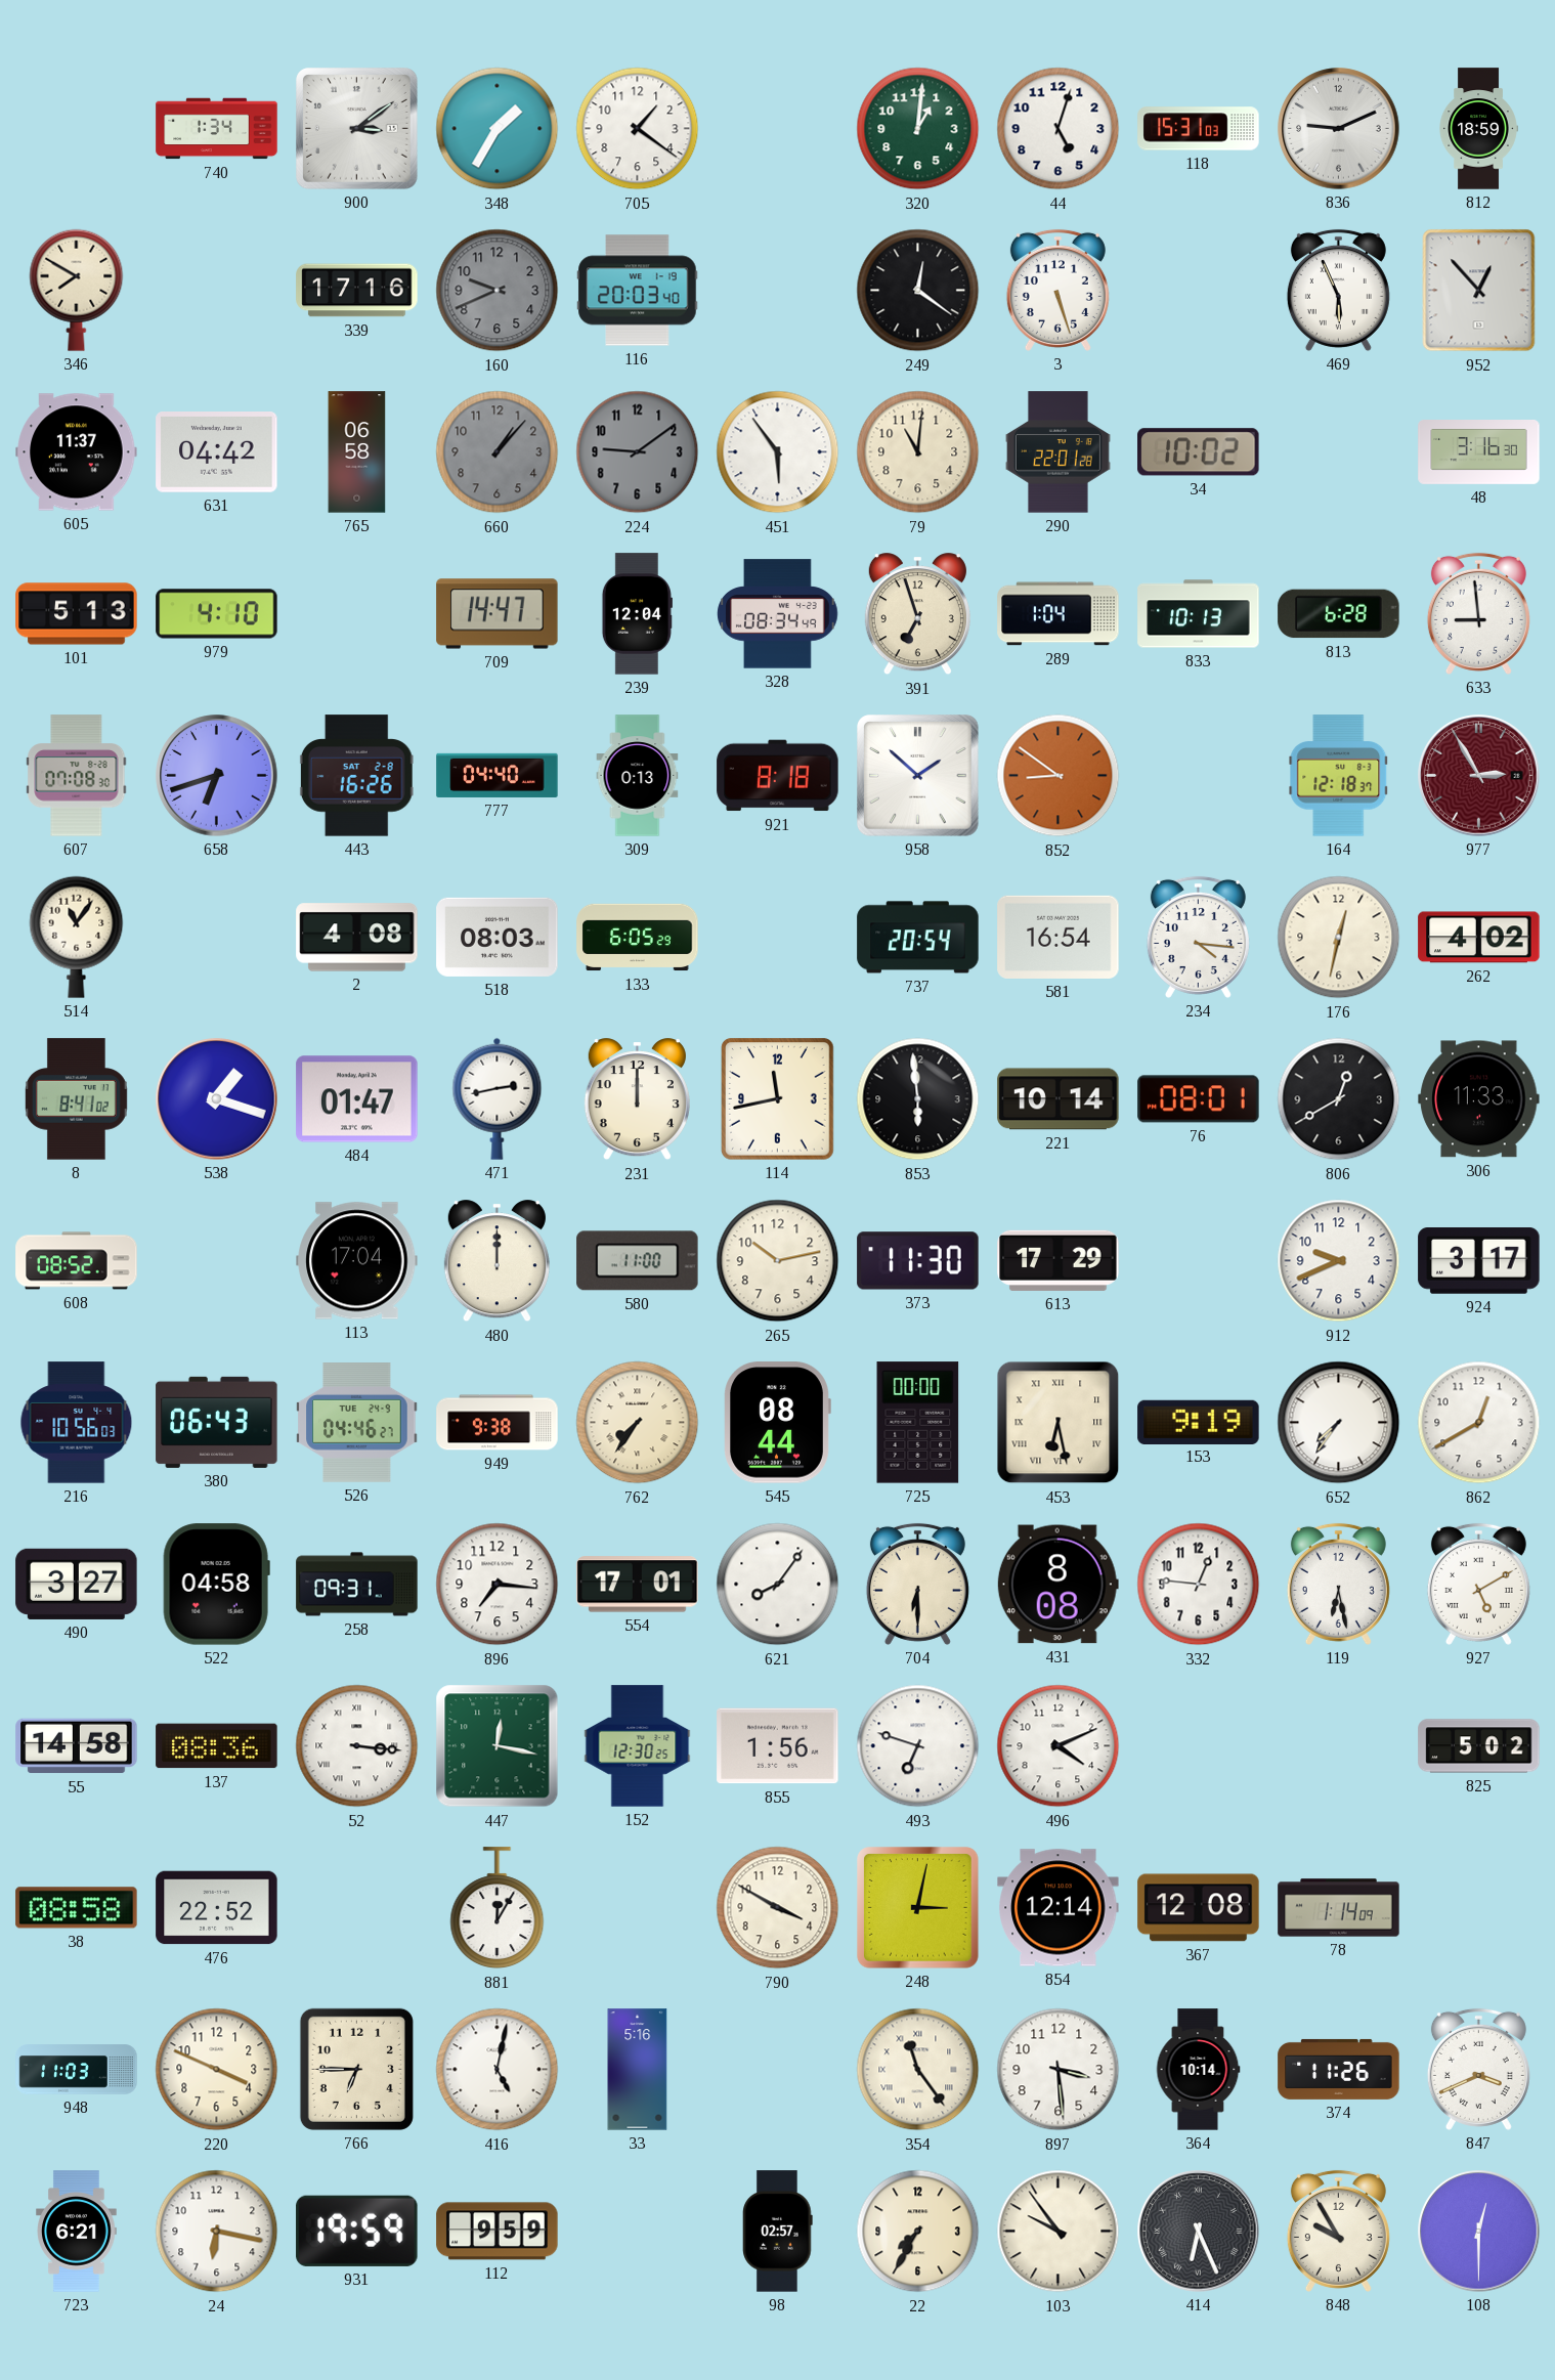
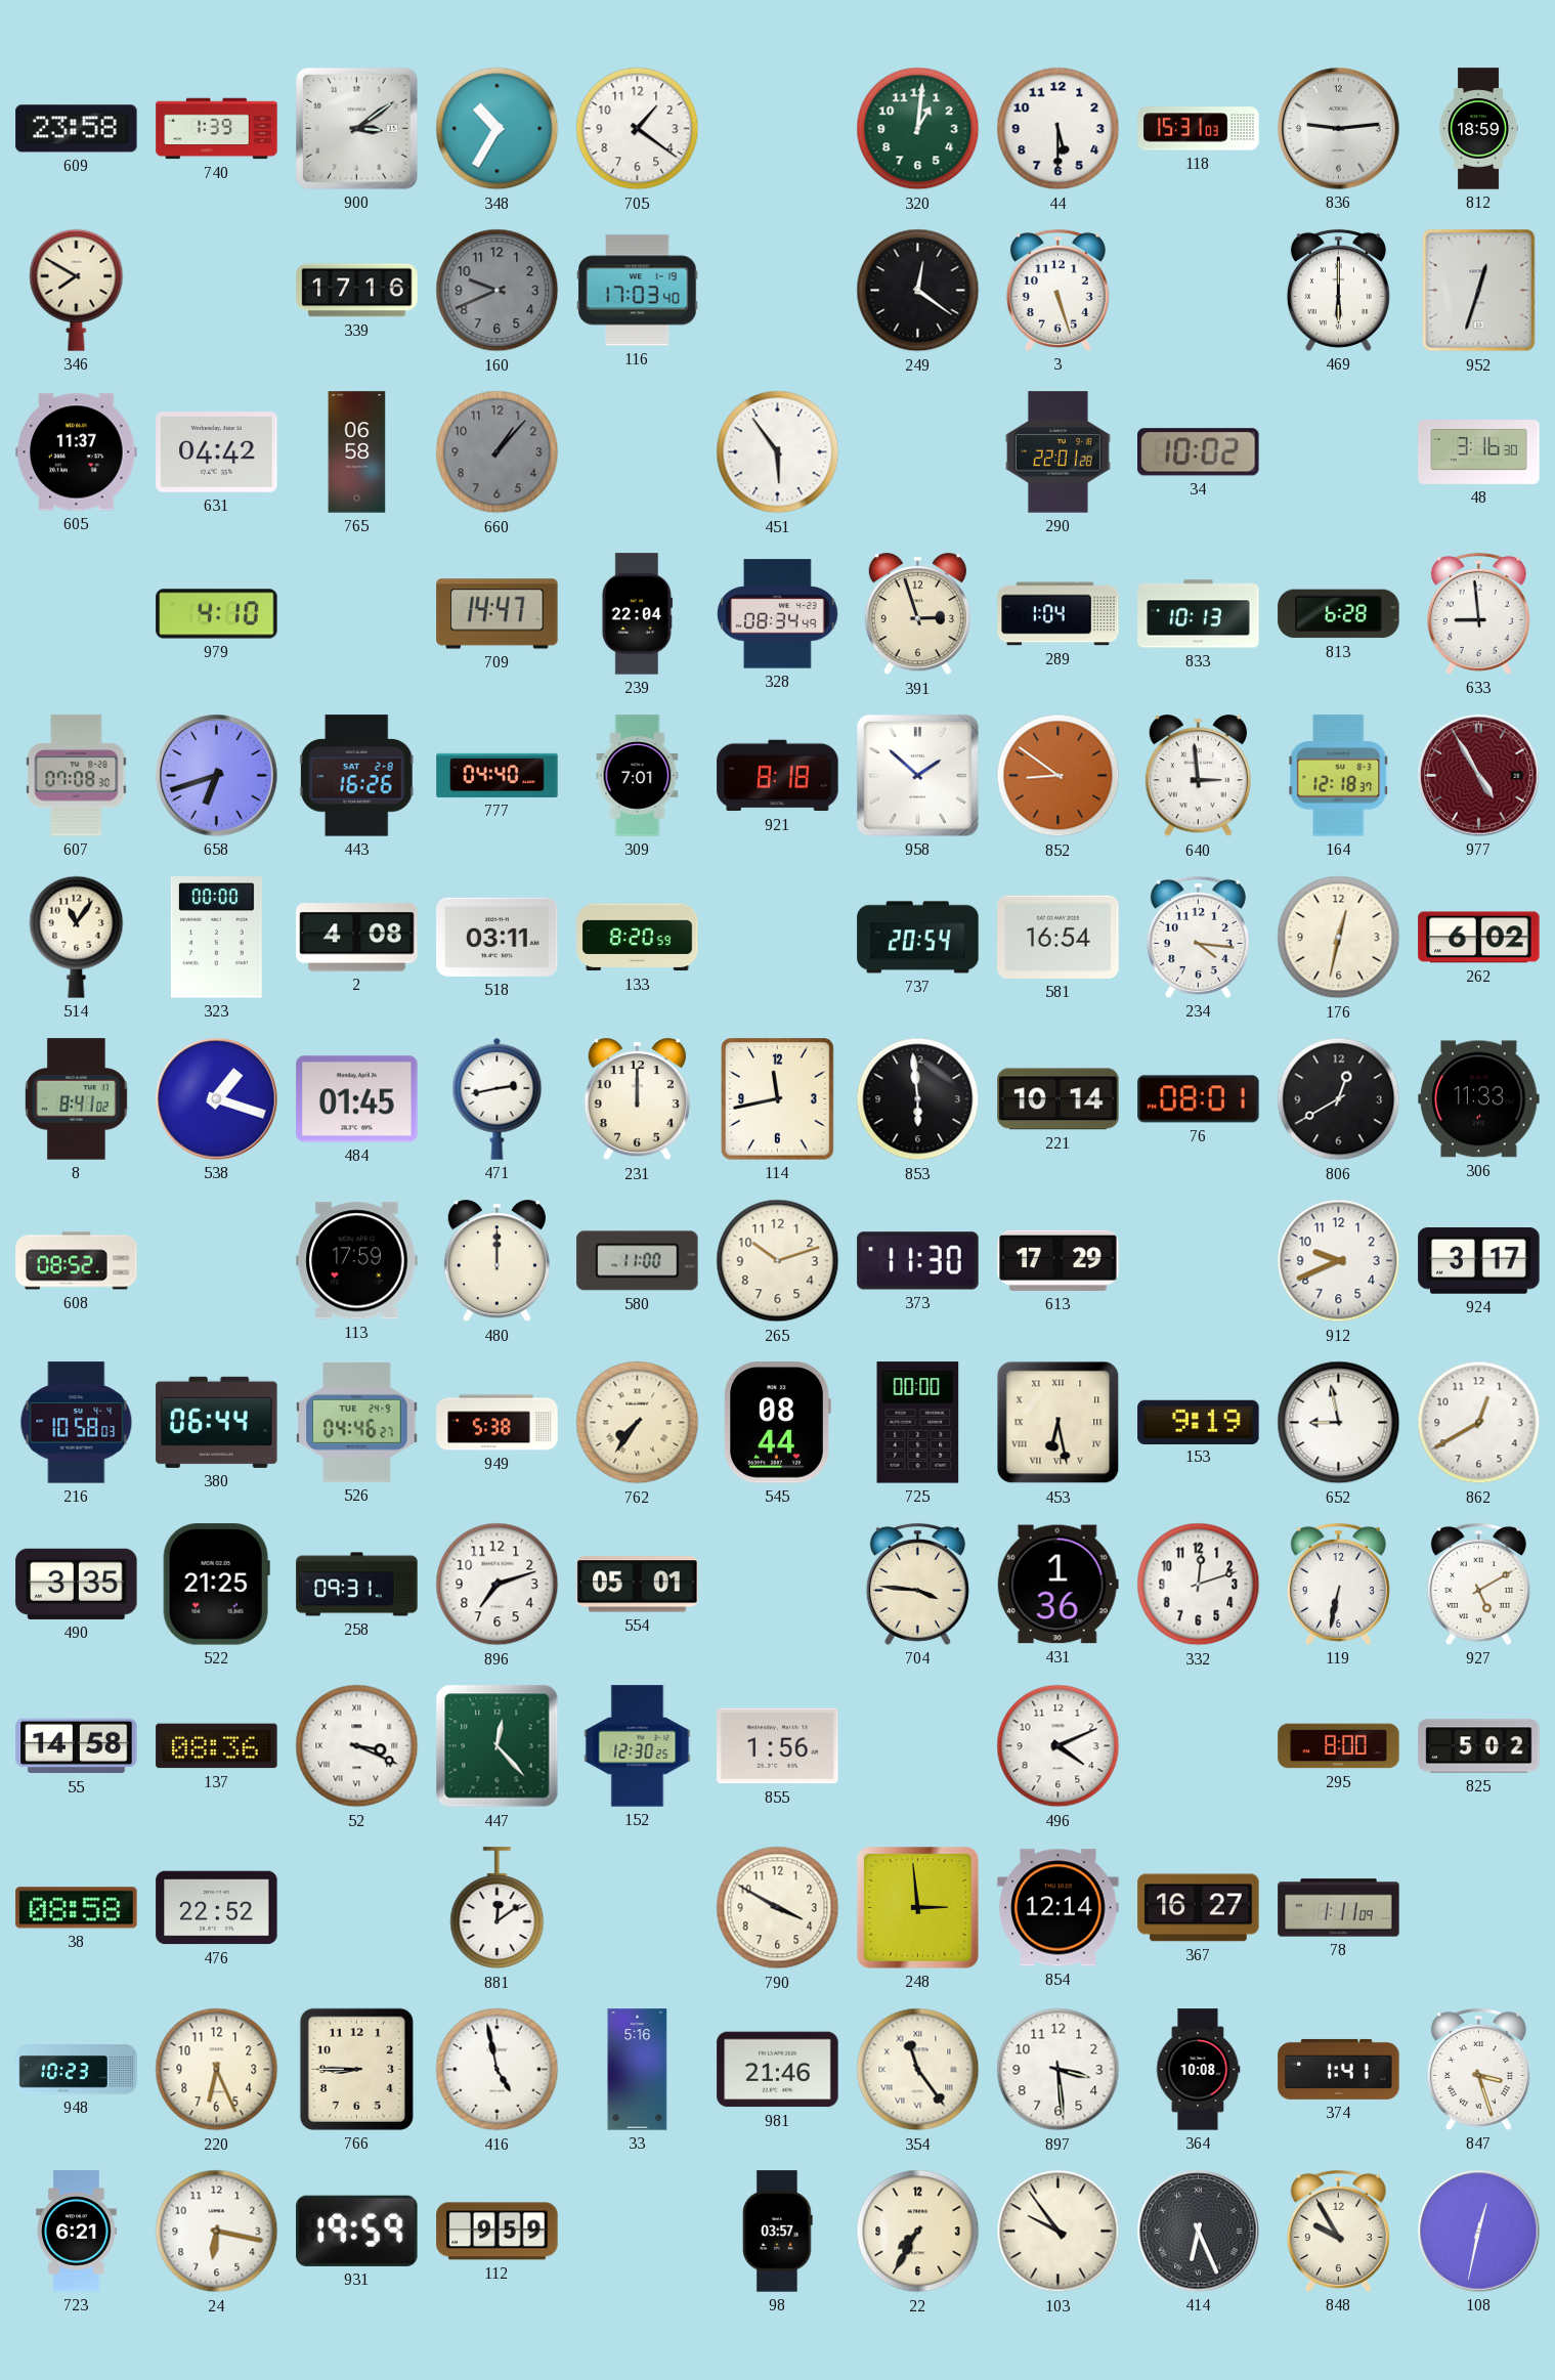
609: none -> 23:58 (77, 129)
740: 1:34 -> 1:39 (217, 129)
348: 1:35 -> 10:35 (498, 129)
44: 5:03 -> 5:30 (1059, 129)
836: 9:11 -> 9:14 (1339, 129)
116: 20:03 -> 17:03 (638, 291)
469: 5:56 -> 6:00 (1338, 290)
952: 12:53 -> 12:33 (1479, 291)
224: 9:09 -> none (638, 452)
79: 11:01 -> none (918, 452)
101: 5:13 -> none (77, 614)
239: 12:04 -> 22:04 (637, 614)
391: 6:57 -> 2:57 (917, 614)
309: 0:13 -> 7:01 (638, 776)
640: none -> 2:59 (1198, 776)
977: 2:55 -> 4:55 (1479, 776)
323: none -> 00:00 (216, 938)
518: 08:03 -> 03:11 (498, 937)
133: 6:05 -> 8:20 (638, 938)
262: 4:02 -> 6:02 (1479, 938)
484: 01:47 -> 01:45 (357, 1099)
113: 17:04 -> 17:59 (357, 1261)
265: 10:13 -> 10:12 (778, 1261)
216: 10:56 -> 10:58 (77, 1423)
380: 06:43 -> 06:44 (217, 1422)
949: 9:38 -> 5:38 (498, 1423)
652: 7:36 -> 8:58 (1339, 1423)
490: 3:27 -> 3:35 (77, 1584)
522: 04:58 -> 21:25 (216, 1585)
896: 7:16 -> 7:12 (498, 1585)
554: 17:01 -> 05:01 (638, 1585)
621: 8:06 -> none (778, 1585)
704: 6:30 -> 3:46 (917, 1584)
431: 8:08 -> 1:36 (1057, 1585)
332: 12:46 -> 12:12 (1199, 1585)
119: 6:28 -> 6:32 (1338, 1584)
52: 3:16 -> 3:19 (357, 1746)
447: 12:17 -> 12:23 (498, 1746)
493: 6:48 -> none (918, 1746)
295: none -> 8:00 (1339, 1746)
881: 12:05 -> 12:09 (498, 1908)
248: 3:02 -> 2:59 (918, 1908)
367: 12:08 -> 16:27 (1199, 1908)
78: 1:14 -> 1:11 (1339, 1908)
948: 11:03 -> 10:23 (77, 2070)
220: 3:49 -> 6:26 (217, 2070)
766: 6:45 -> 8:45 (356, 2069)
416: 5:02 -> 4:58 (498, 2070)
981: none -> 21:46 (778, 2070)
364: 10:14 -> 10:08 (1198, 2070)
374: 11:26 -> 1:41 (1339, 2069)
847: 3:41 -> 3:27 (1478, 2069)
98: 02:57 -> 03:57 (778, 2232)
108: 12:30 -> 12:32 (1479, 2232)
